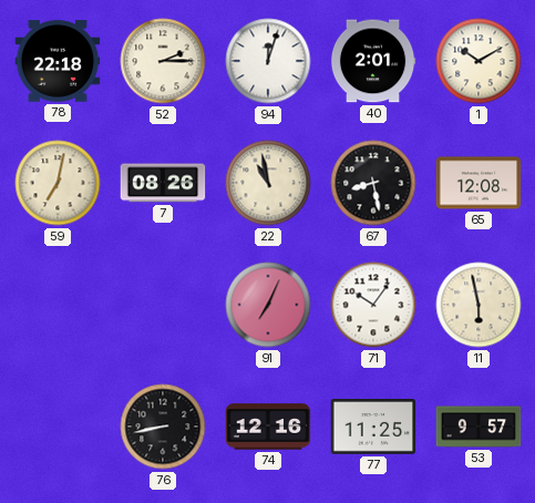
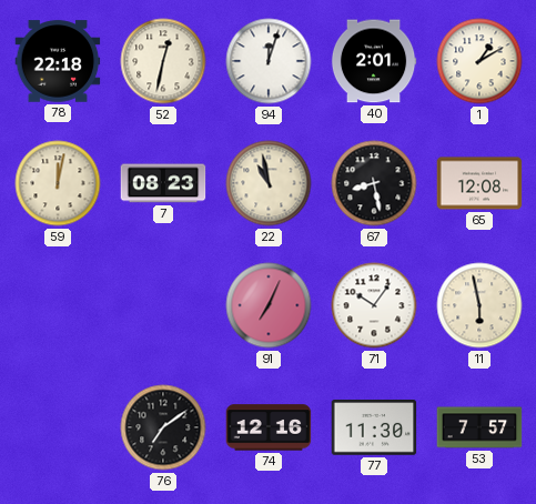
52: 2:15 -> 12:32 (163, 61)
1: 10:10 -> 1:10 (479, 61)
59: 7:02 -> 12:02 (58, 183)
7: 08:26 -> 08:23 (163, 183)
76: 8:43 -> 7:09 (163, 427)
77: 11:25 -> 11:30 (374, 427)
53: 9:57 -> 7:57 (479, 427)
